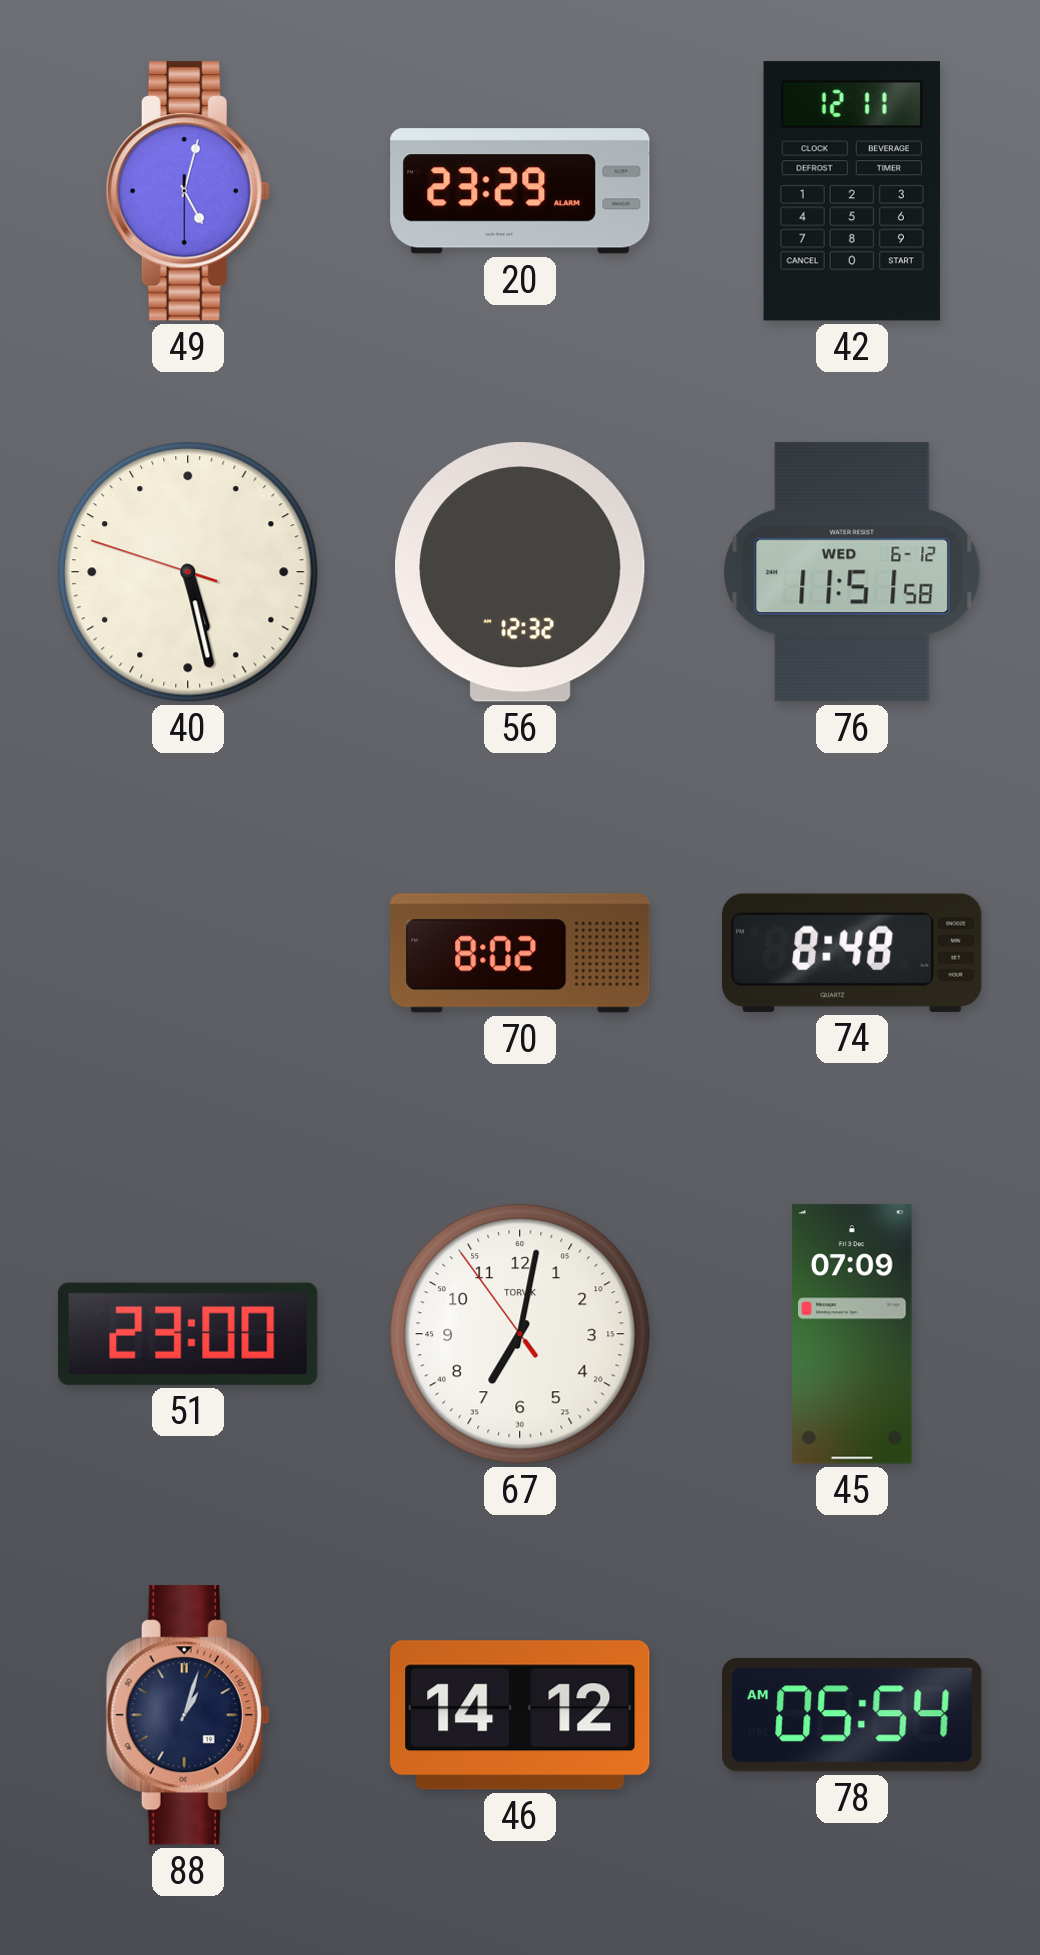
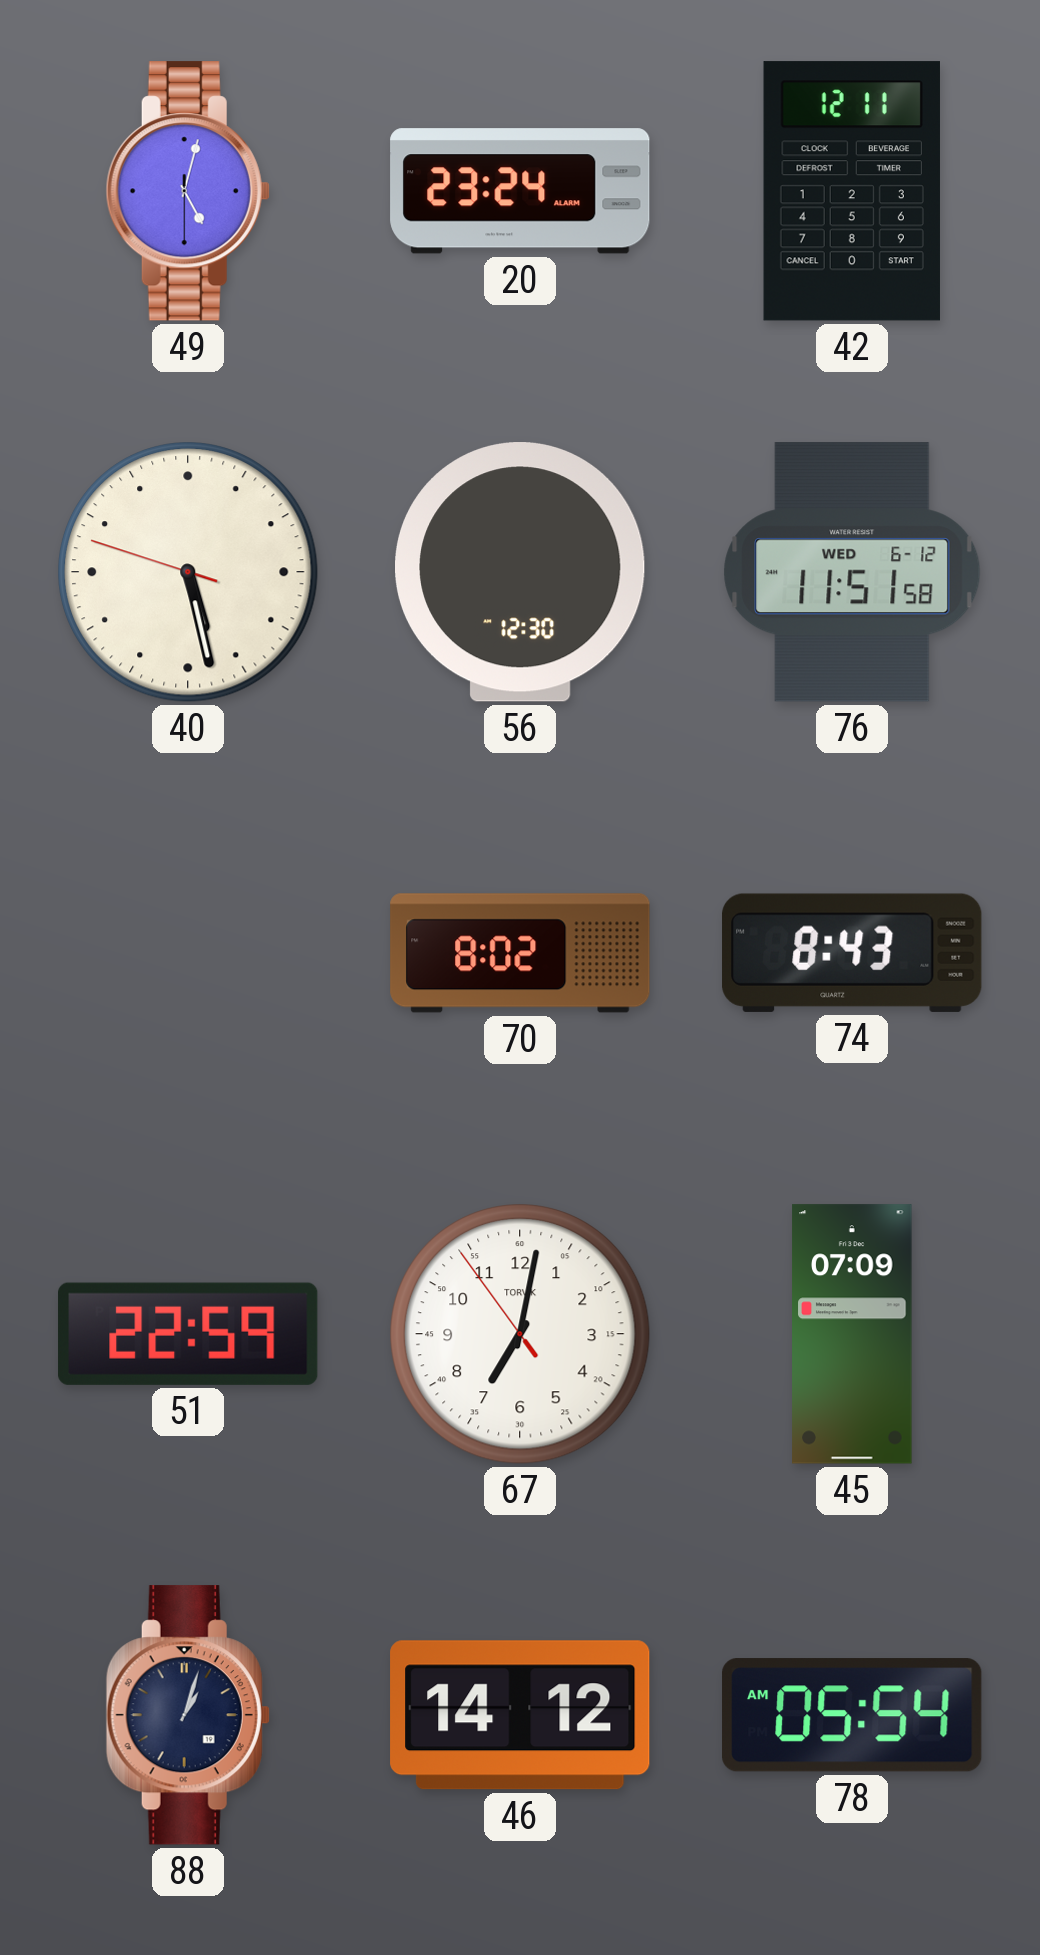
20: 23:29 -> 23:24 (520, 191)
56: 12:32 -> 12:30 (521, 572)
74: 8:48 -> 8:43 (852, 953)
51: 23:00 -> 22:59 (188, 1334)
